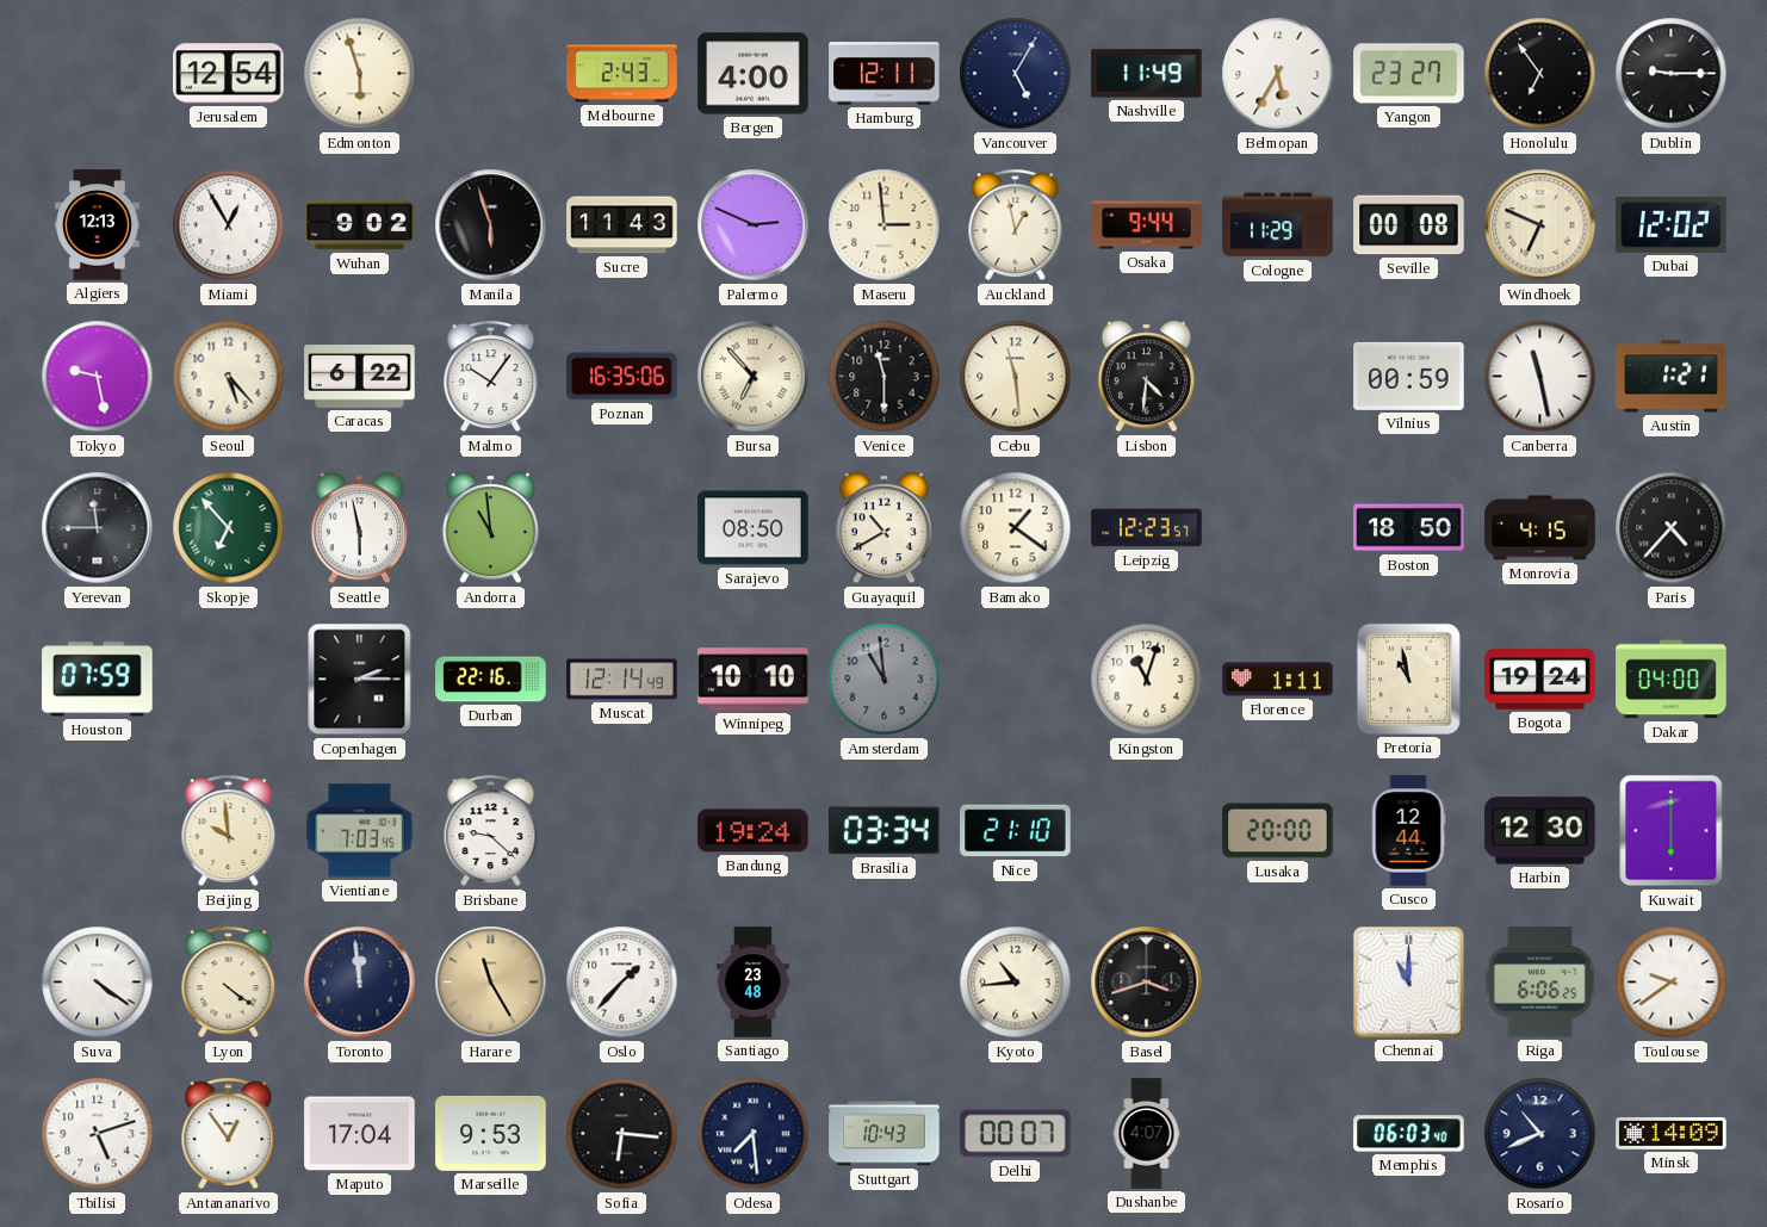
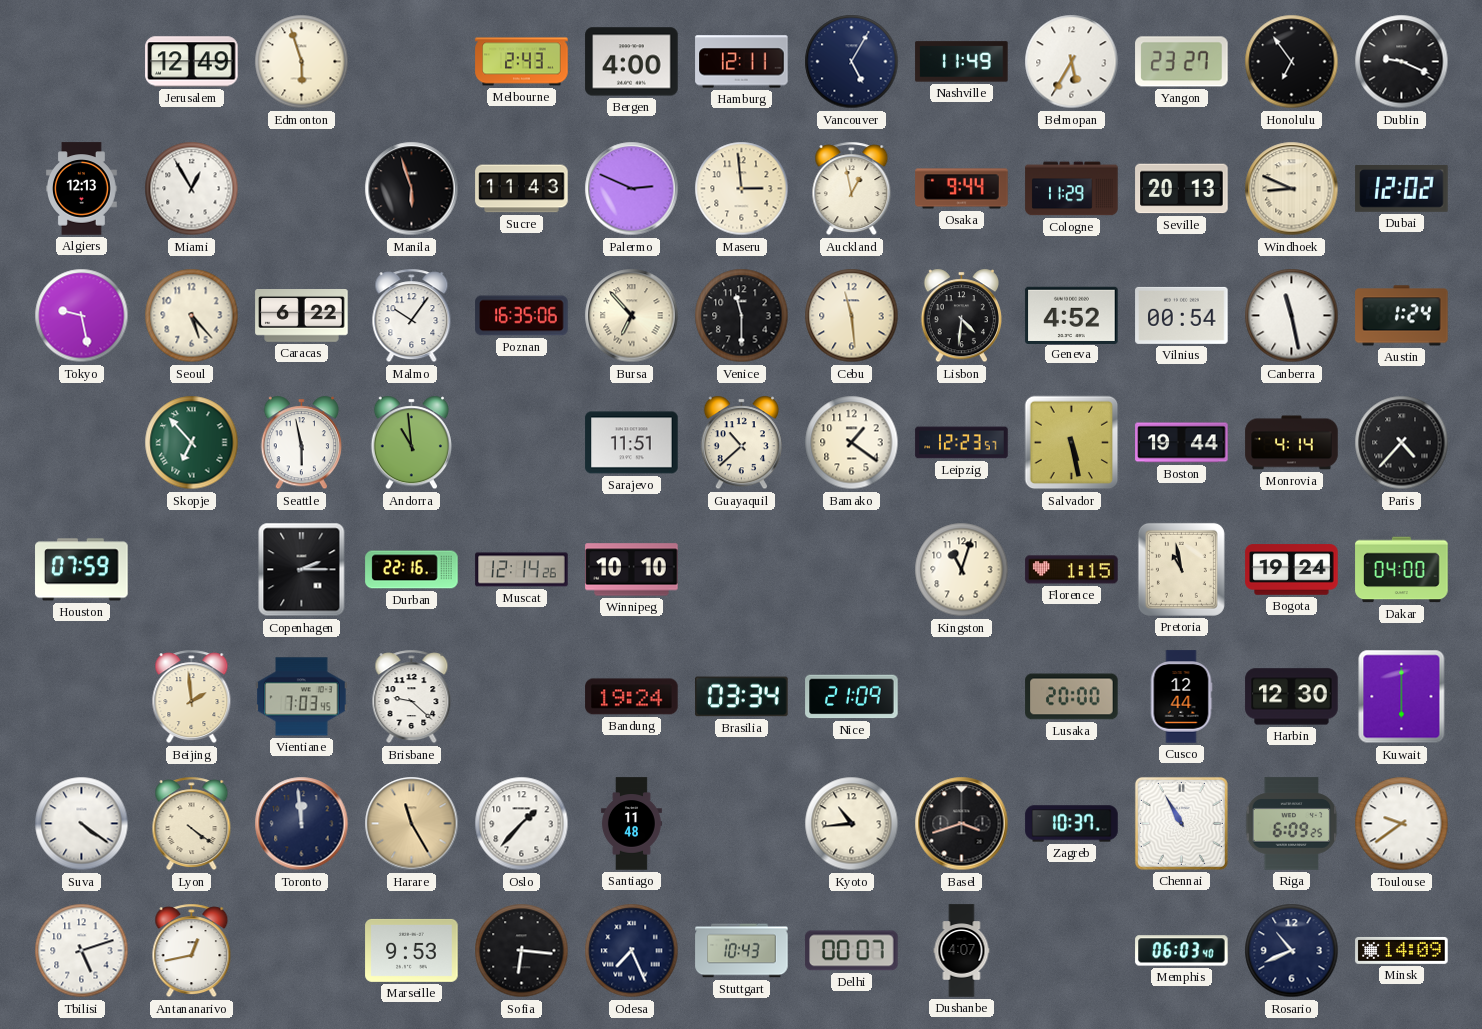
Jerusalem: 12:54 -> 12:49 (192, 62)
Dublin: 9:15 -> 9:19 (1402, 62)
Wuhan: 9:02 -> none (360, 225)
Seville: 00:08 -> 20:13 (1182, 189)
Windhoek: 6:49 -> 8:49 (1292, 189)
Geneva: none -> 4:52 (1072, 315)
Vilnius: 00:59 -> 00:54 (1182, 315)
Austin: 1:21 -> 1:24 (1402, 316)
Yerevan: 11:45 -> none (98, 528)
Sarajevo: 08:50 -> 11:51 (632, 443)
Guayaquil: 10:40 -> 10:38 (741, 443)
Salvador: none -> 5:28 (1072, 443)
Boston: 18:50 -> 19:44 (1182, 443)
Monrovia: 4:15 -> 4:14 (1292, 443)
Muscat: 12:14:49 -> 12:14:26 (522, 570)
Amsterdam: 10:59 -> none (885, 680)
Florence: 1:11 -> 1:15 (1072, 570)
Beijing: 9:59 -> 1:59 (192, 697)
Nice: 21:10 -> 21:09 (852, 697)
Santiago: 23:48 -> 11:48 (631, 824)
Zagreb: none -> 10:37 (1072, 824)
Chennai: 11:00 -> 10:55 (1181, 823)
Riga: 6:06 -> 6:09 (1292, 824)
Antananarivo: 12:54 -> 12:43 (192, 951)
Maputo: 17:04 -> none (360, 1134)
Odesa: 7:29 -> 7:26 (632, 951)
